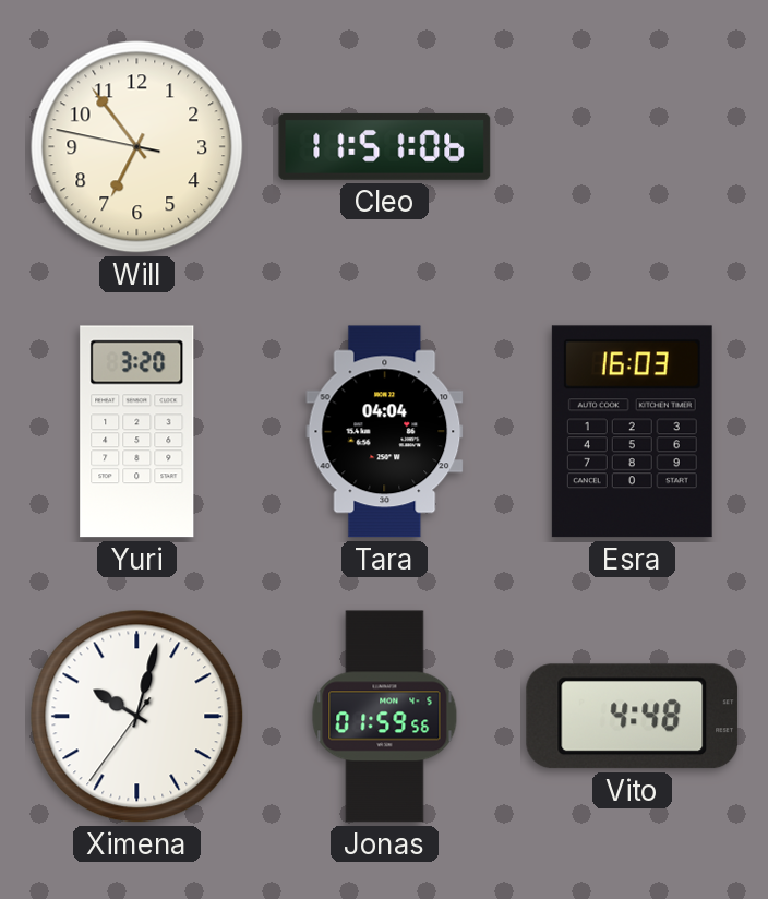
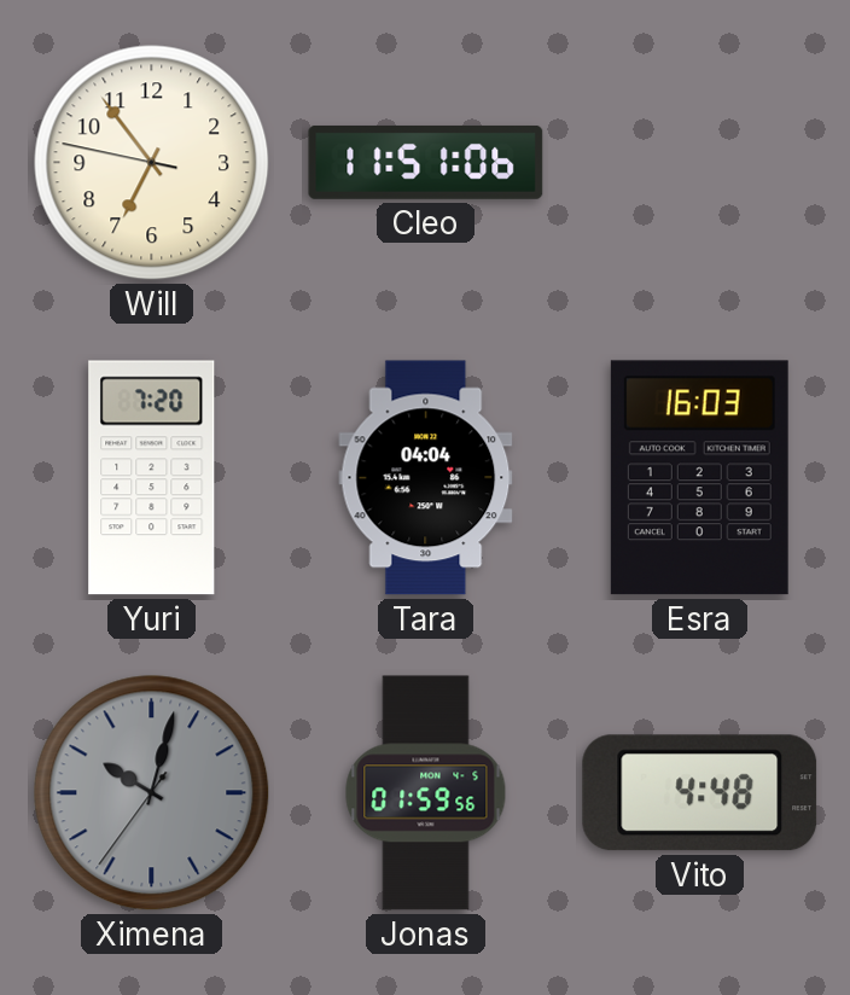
Yuri: 3:20 -> 7:20 (152, 478)
Ximena dial: white -> grey (152, 793)
